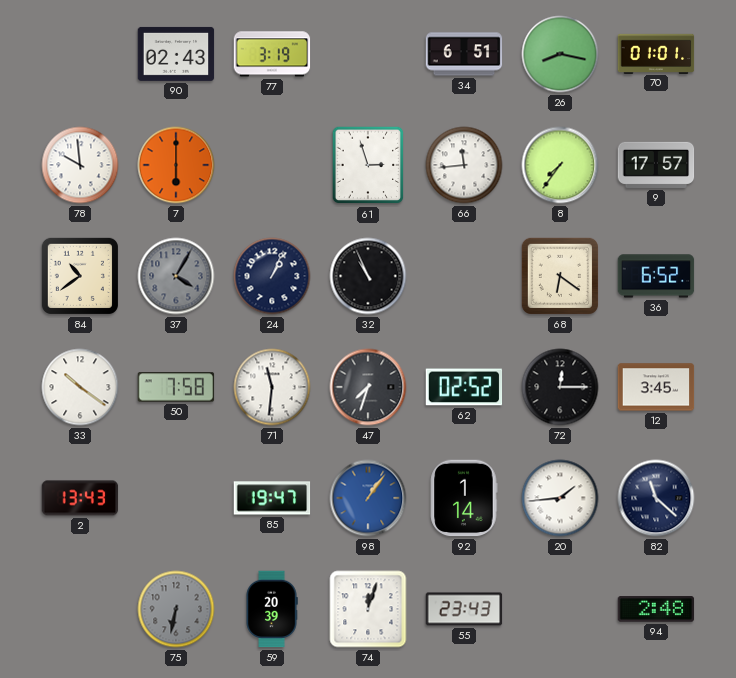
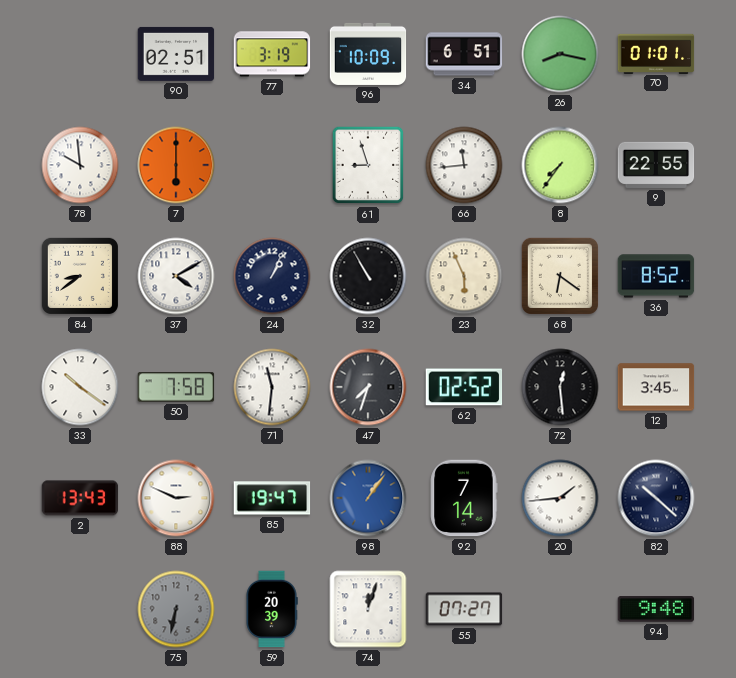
90: 02:43 -> 02:51 (176, 54)
96: none -> 10:09 (368, 54)
61: 2:57 -> 8:57 (368, 165)
9: 17:57 -> 22:55 (656, 165)
84: 10:39 -> 8:39 (80, 276)
37: 4:05 -> 4:10 (176, 276)
37 dial: grey -> white (176, 276)
32: 10:56 -> 10:55 (368, 276)
23: none -> 5:56 (464, 276)
36: 6:52 -> 8:52 (656, 276)
72: 12:15 -> 12:29 (560, 387)
88: none -> 2:49 (176, 498)
92: 1:14 -> 7:14 (464, 498)
82: 11:22 -> 10:22 (656, 498)
55: 23:43 -> 07:27 (464, 609)
94: 2:48 -> 9:48 (656, 609)
